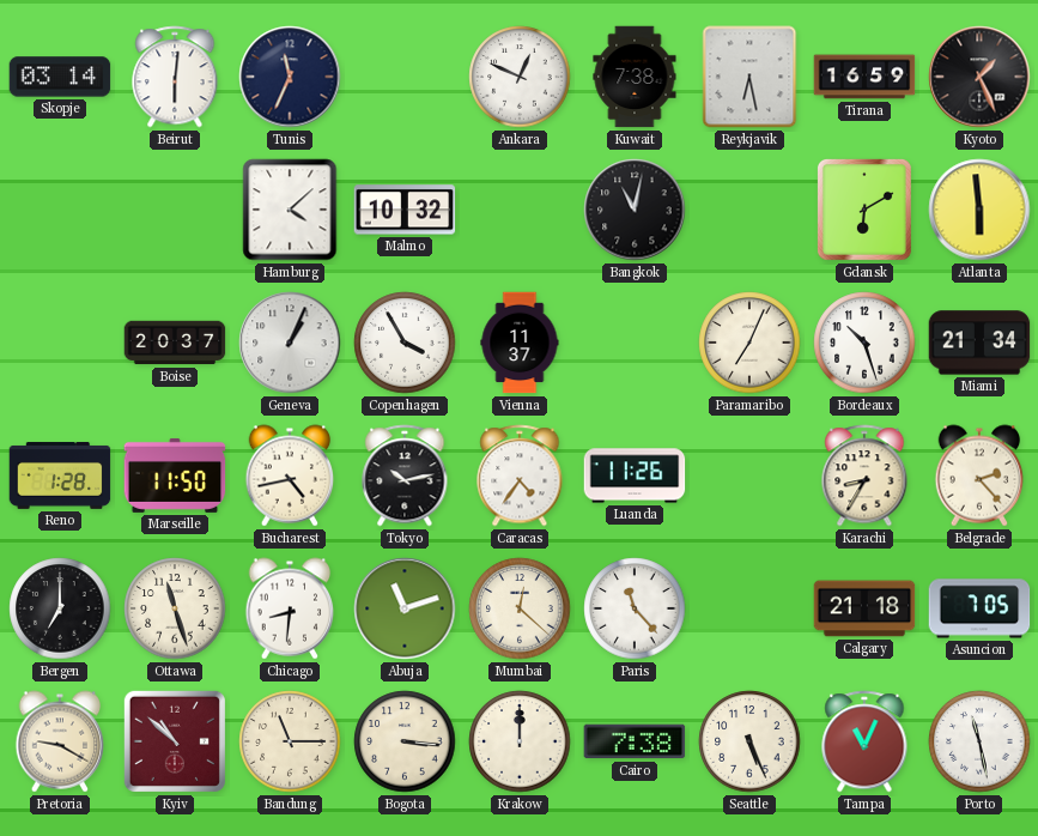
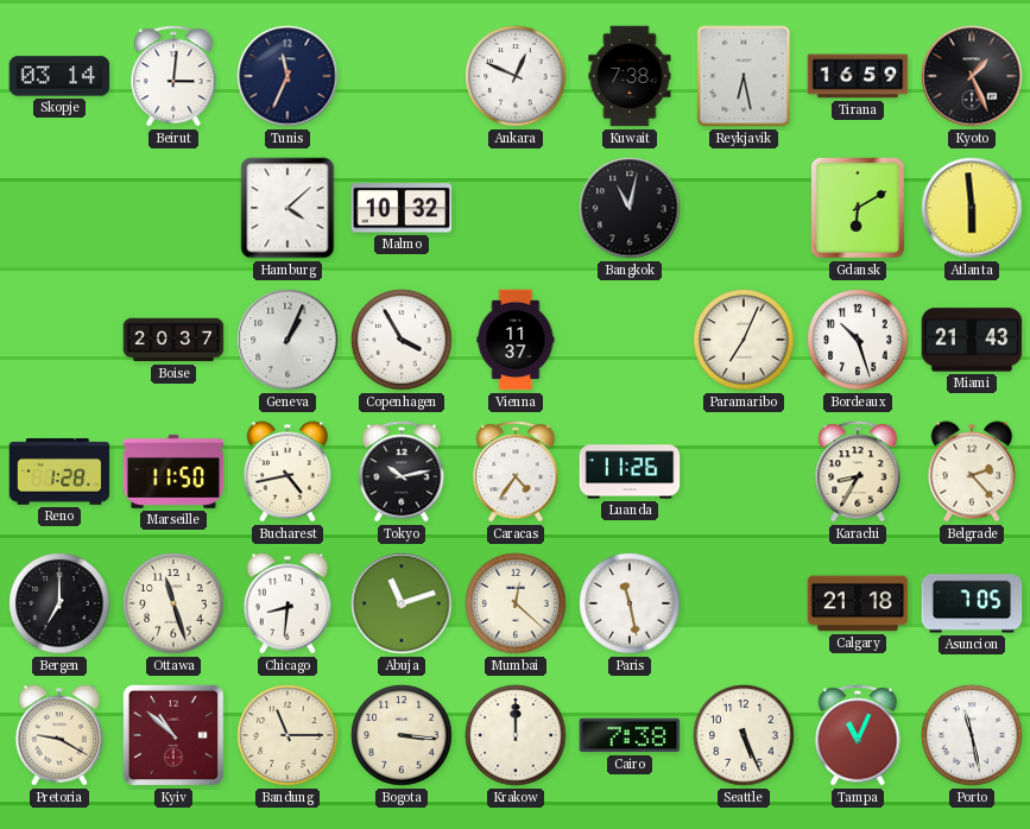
Beirut: 6:01 -> 3:01 (173, 76)
Miami: 21:34 -> 21:43 (972, 340)
Paris: 11:23 -> 11:28 (630, 603)
